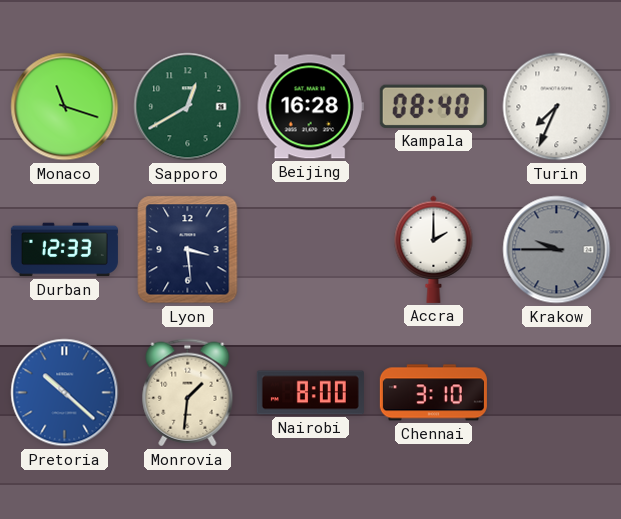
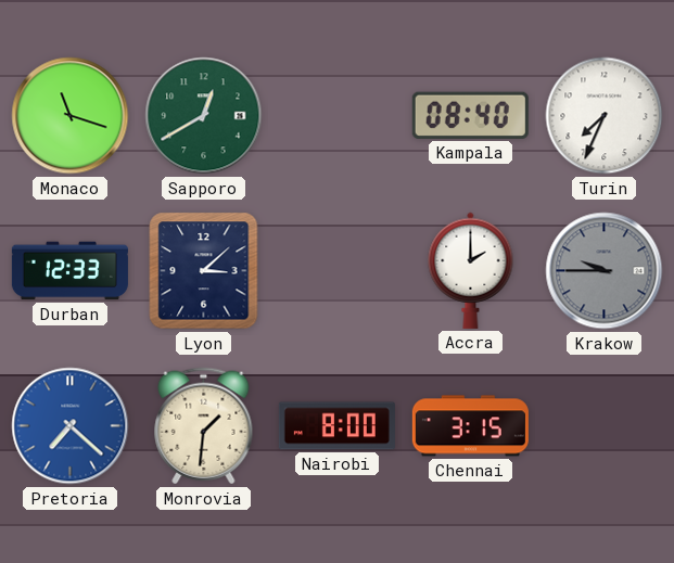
Beijing: 16:28 -> none (310, 107)
Lyon: 3:29 -> 3:08 (204, 271)
Pretoria: 10:22 -> 7:22 (71, 426)
Chennai: 3:10 -> 3:15 (470, 426)
